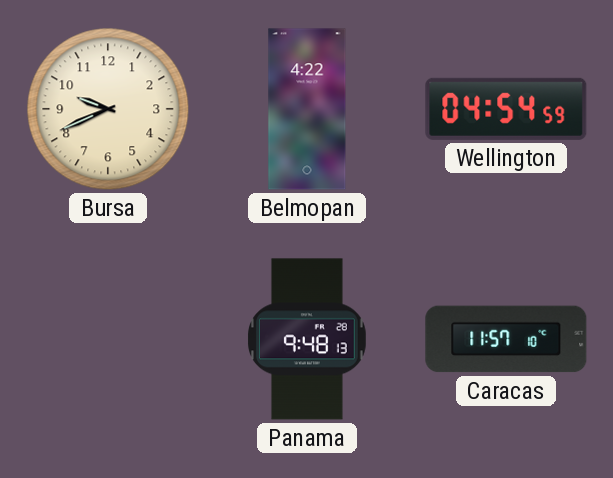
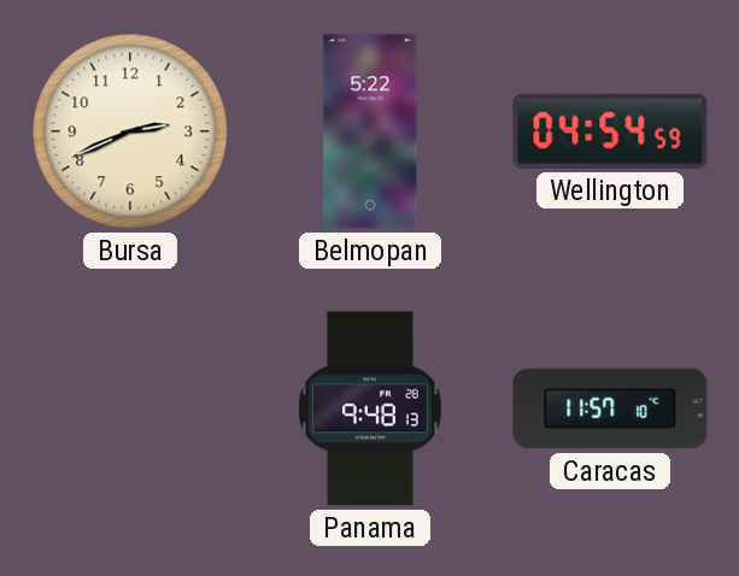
Bursa: 9:41 -> 2:41 (130, 131)
Belmopan: 4:22 -> 5:22 (370, 131)
